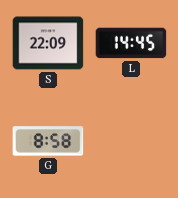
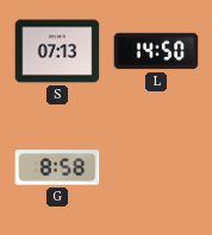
S: 22:09 -> 07:13 (57, 51)
L: 14:45 -> 14:50 (156, 51)
